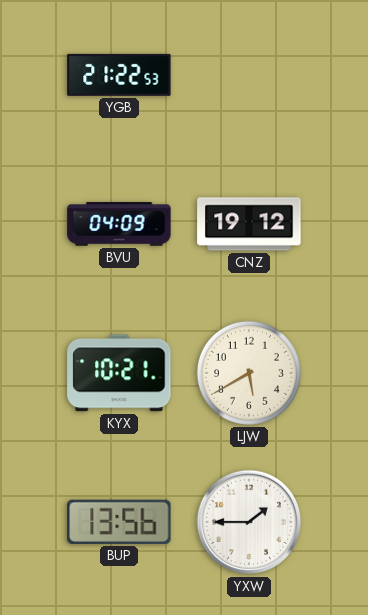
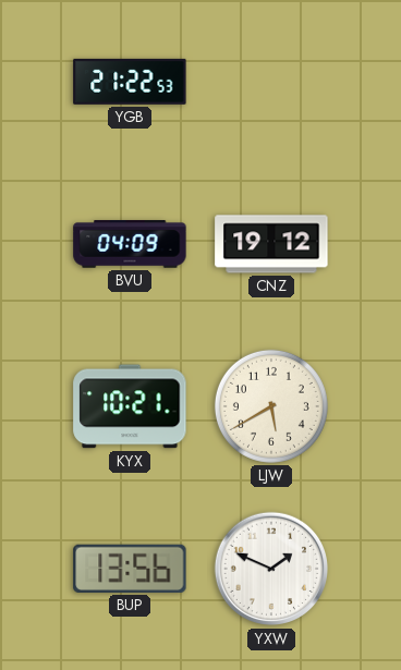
YXW: 1:45 -> 1:49 (271, 569)
